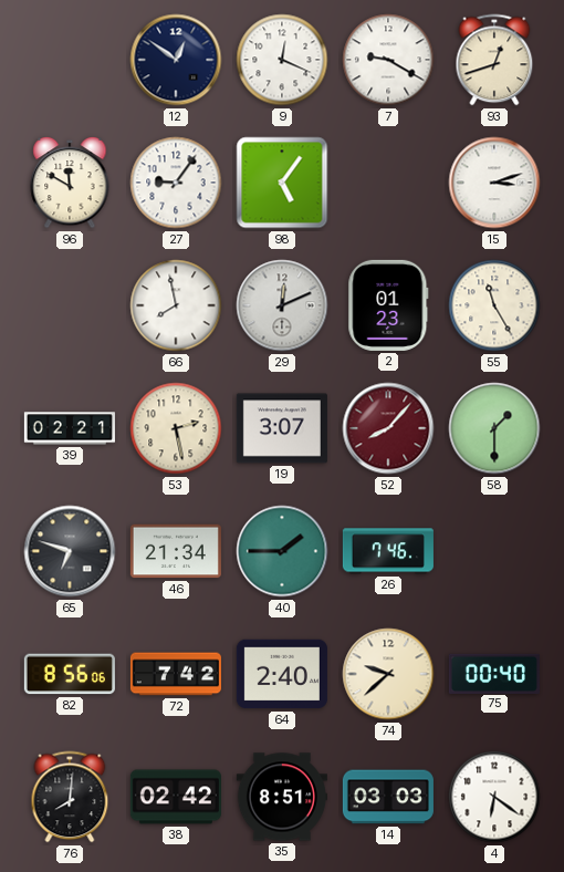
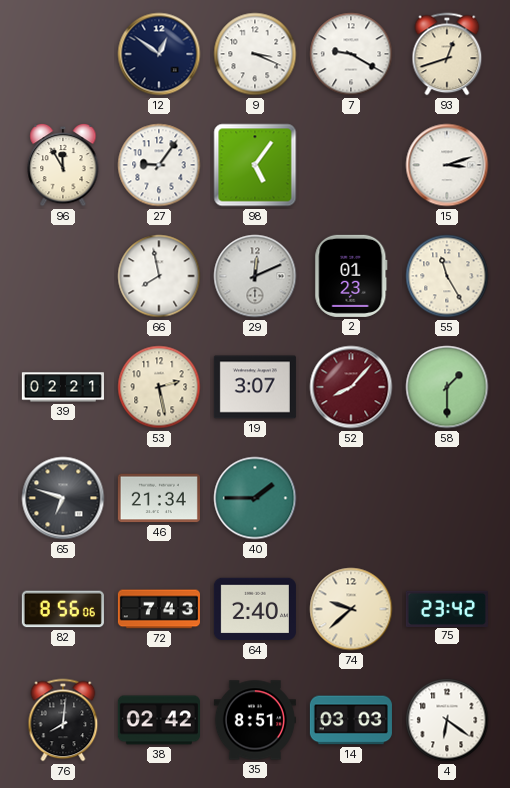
9: 12:19 -> 3:19 (255, 54)
96: 11:50 -> 11:55 (63, 165)
26: 7:46 -> none (388, 551)
72: 7:42 -> 7:43 (159, 609)
75: 00:40 -> 23:42 (447, 608)
